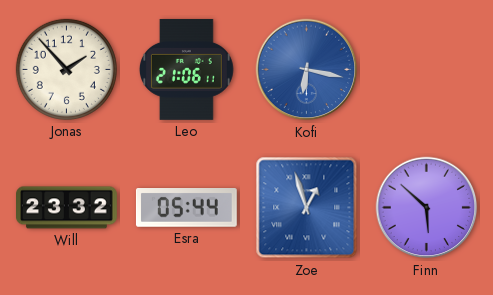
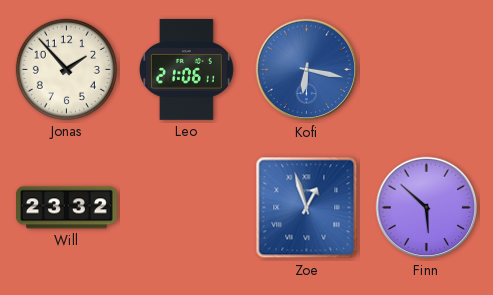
Esra: 05:44 -> none (186, 208)
